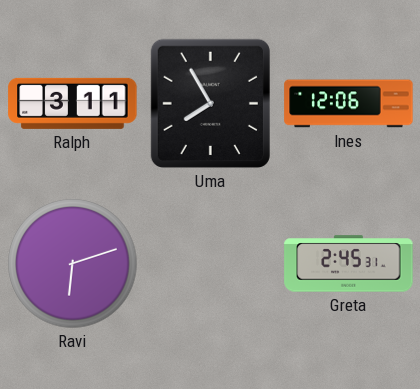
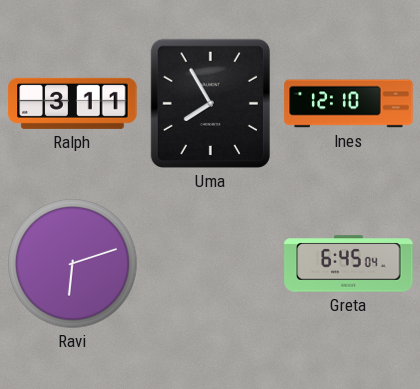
Ines: 12:06 -> 12:10 (349, 104)
Greta: 2:45 -> 6:45 (349, 264)
